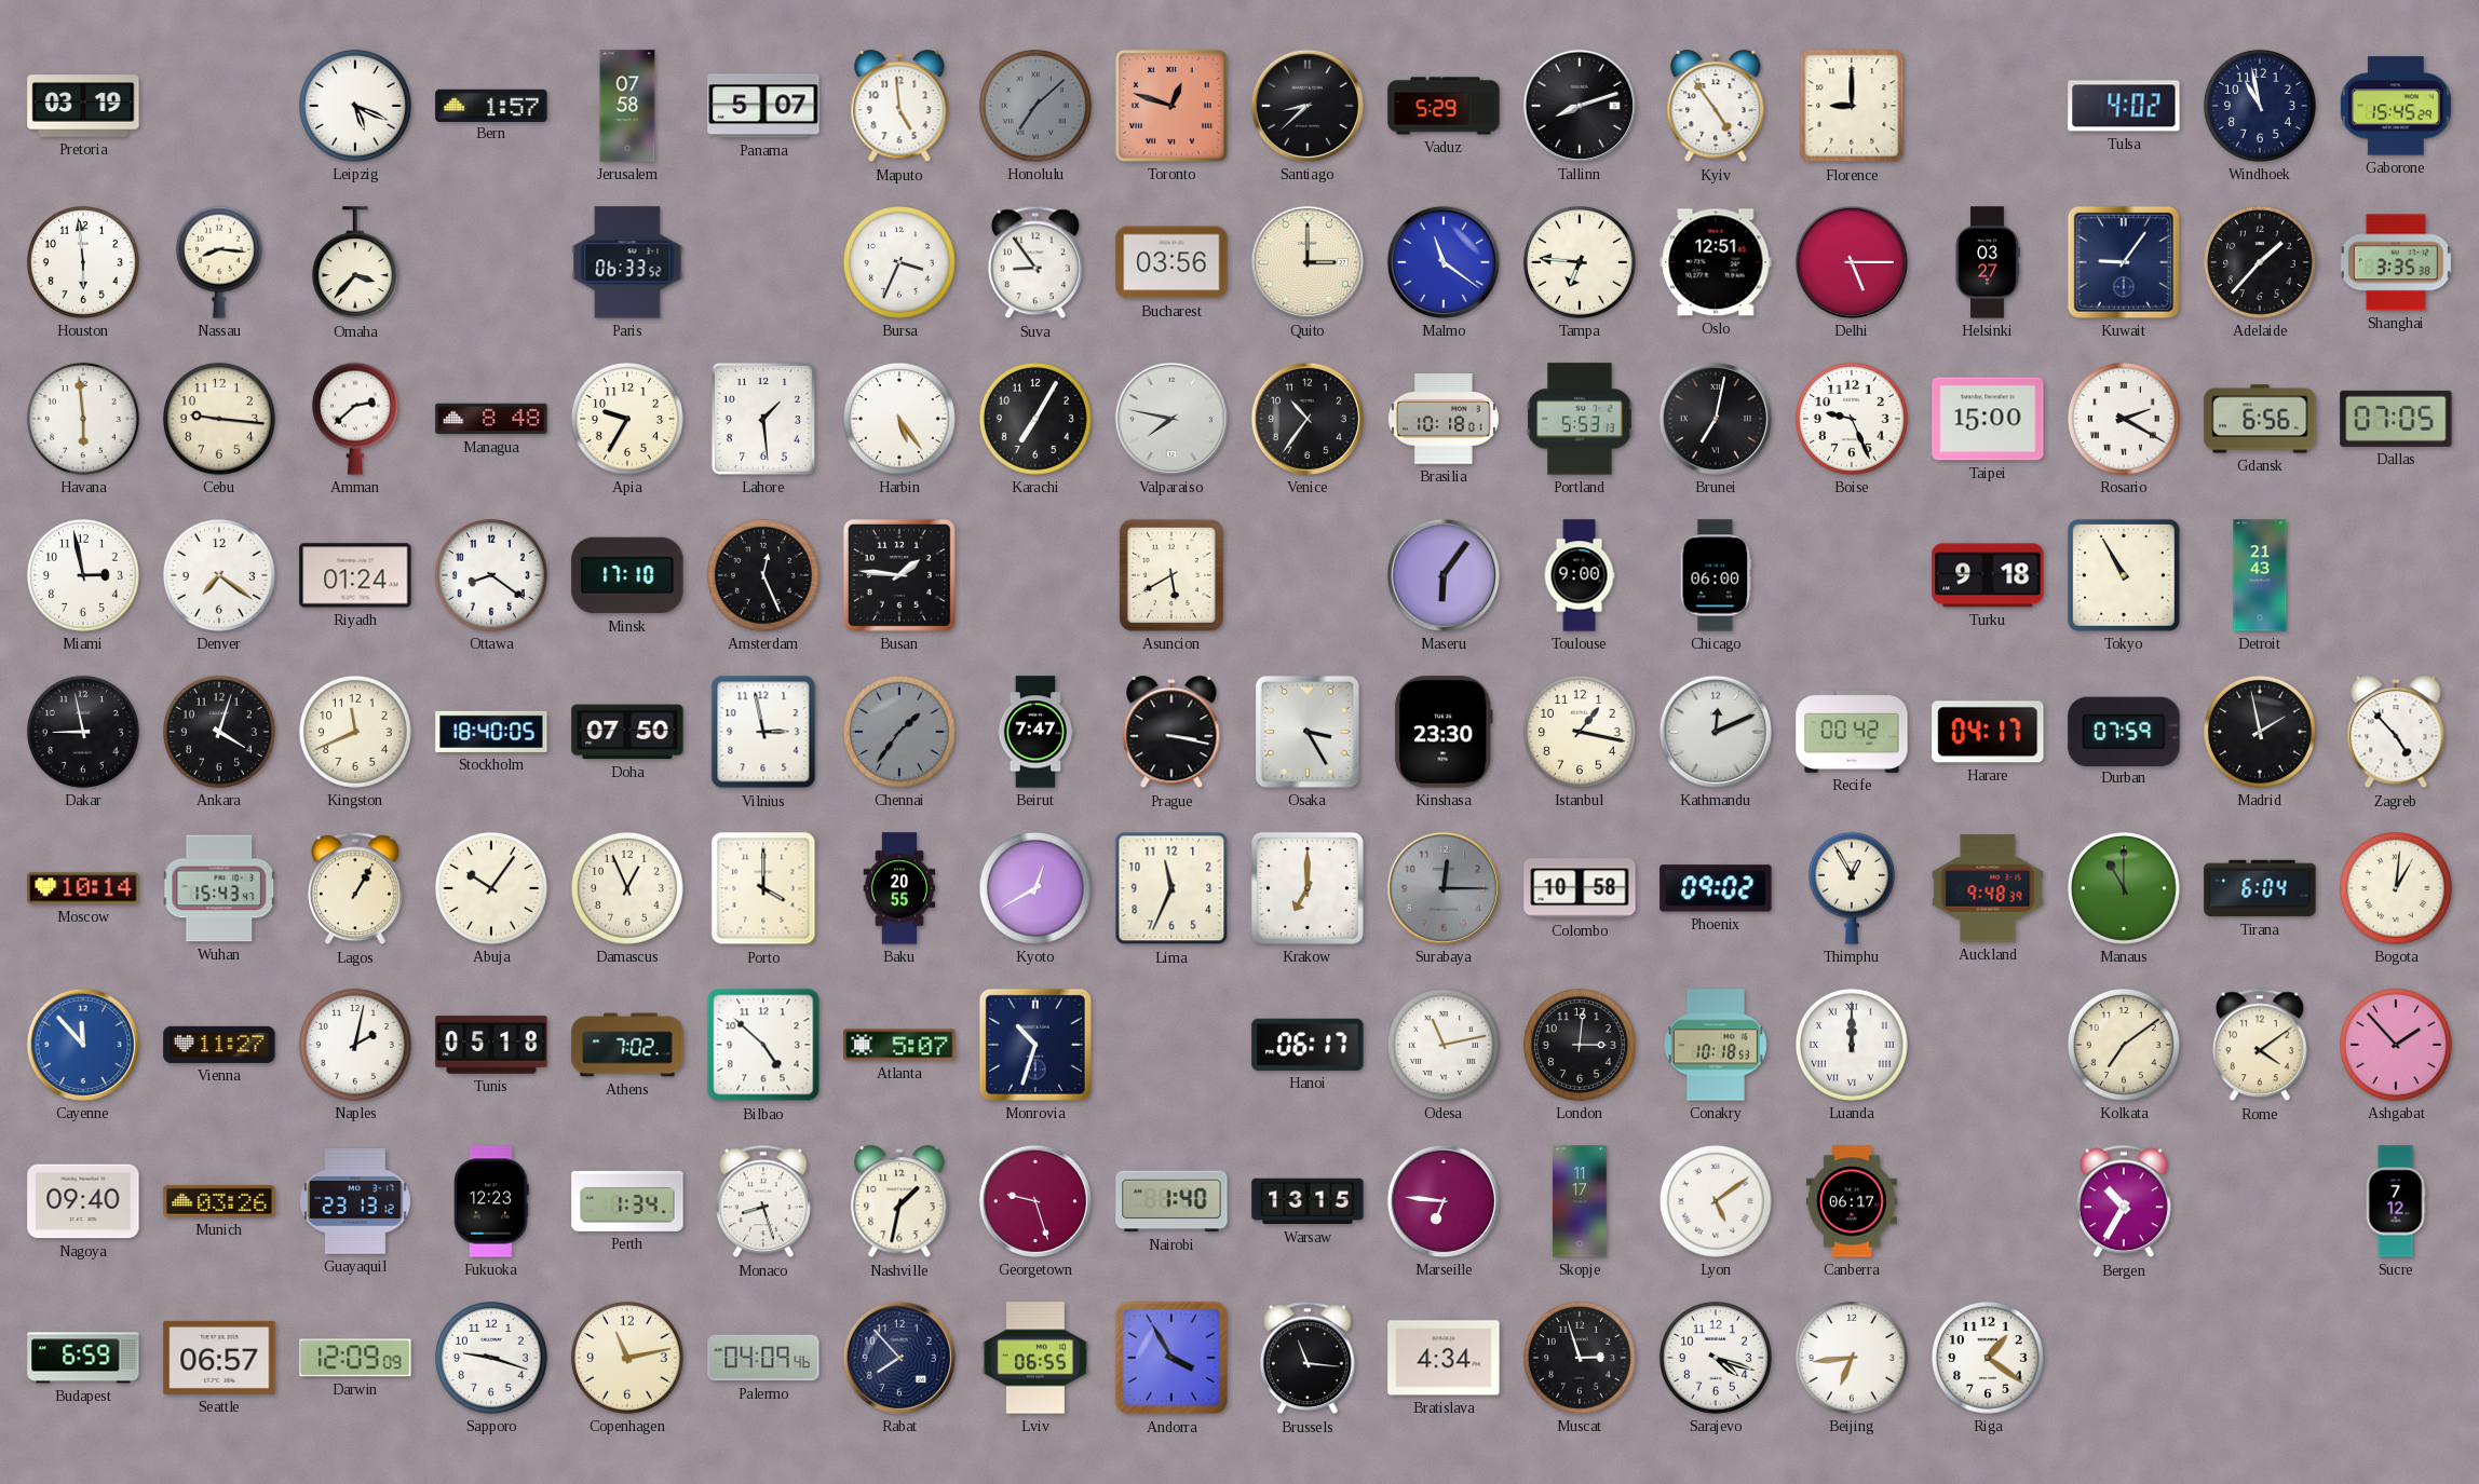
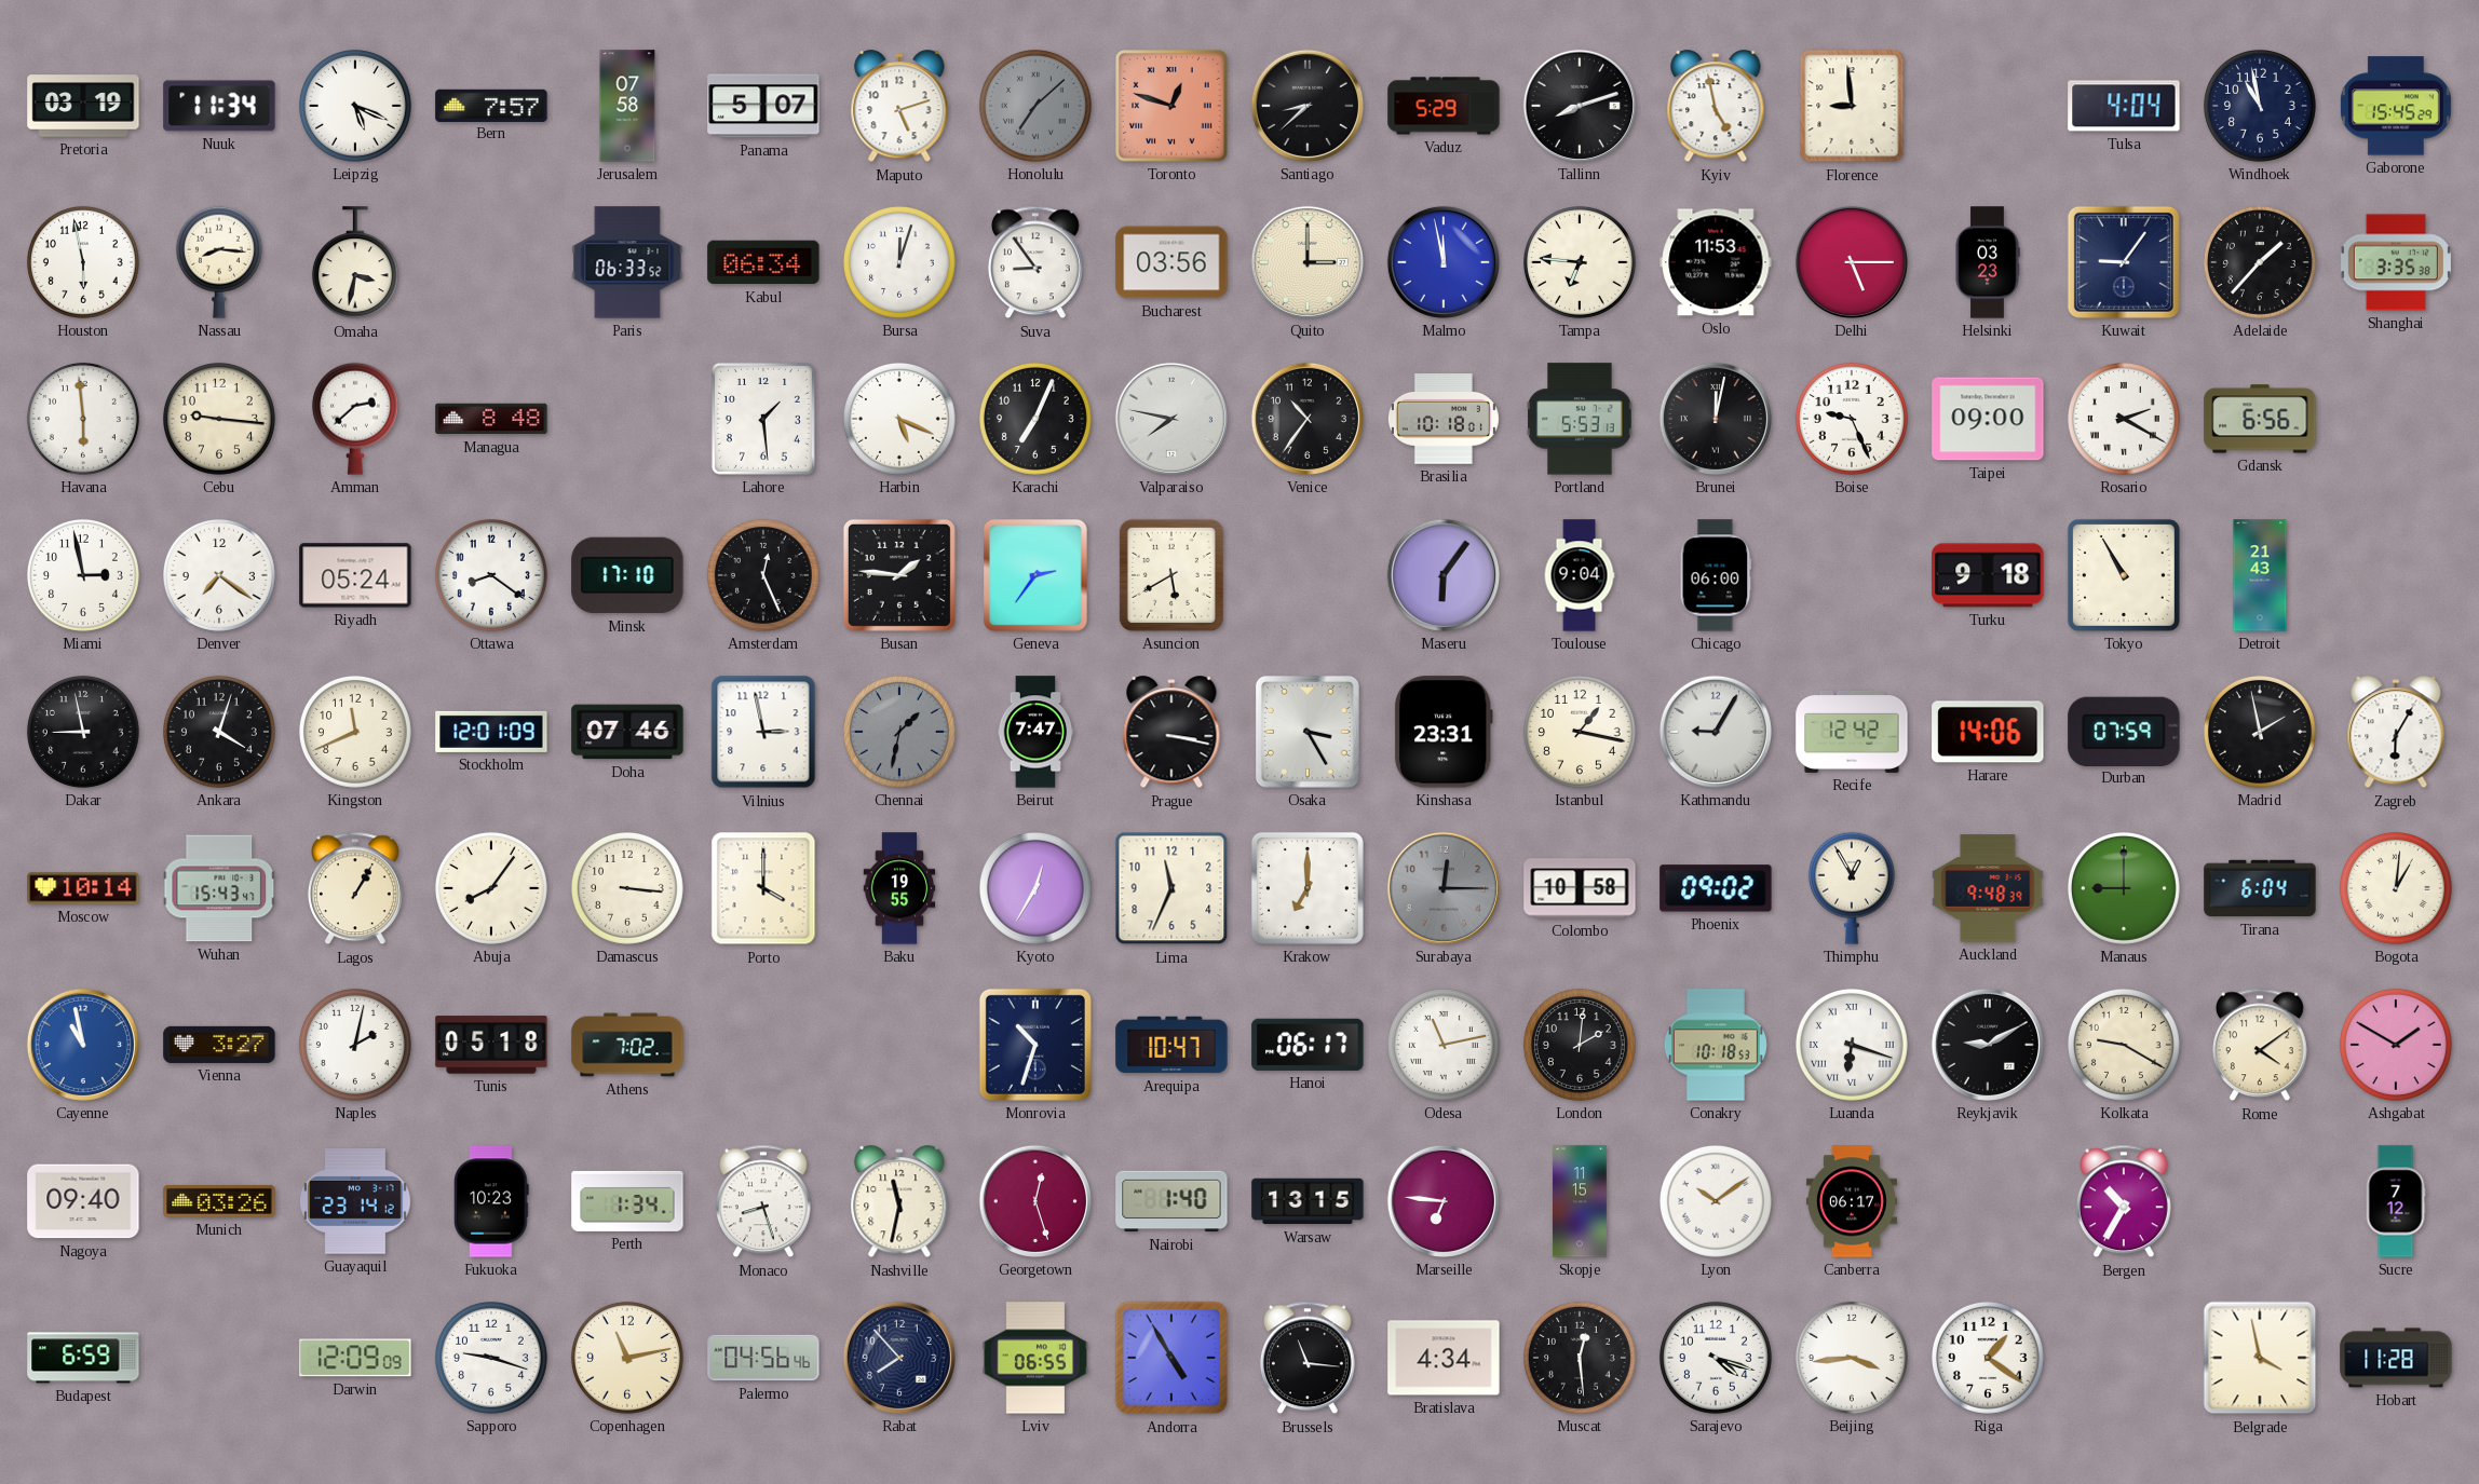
Nuuk: none -> 11:34 (219, 106)
Bern: 1:57 -> 7:57 (491, 105)
Maputo: 4:59 -> 5:12 (899, 107)
Kyiv: 4:54 -> 4:58 (1716, 107)
Florence: 9:00 -> 8:59 (1852, 106)
Tulsa: 4:02 -> 4:04 (2124, 106)
Houston: 5:59 -> 5:58 (83, 262)
Omaha: 3:37 -> 3:32 (355, 263)
Kabul: none -> 06:34 (763, 262)
Bursa: 3:34 -> 12:03 (899, 262)
Malmo: 11:21 -> 11:58 (1444, 262)
Oslo: 12:51 -> 11:53 (1716, 262)
Helsinki: 03:27 -> 03:23 (1988, 262)
Apia: 9:35 -> none (627, 419)
Harbin: 5:24 -> 5:19 (899, 419)
Karachi: 7:05 -> 7:04 (1035, 419)
Brunei: 7:02 -> 12:02 (1716, 419)
Taipei: 15:00 -> 09:00 (1988, 419)
Dallas: 07:05 -> none (2396, 419)
Riyadh: 01:24 -> 05:24 (355, 575)
Geneva: none -> 2:36 (1035, 575)
Toulouse: 9:00 -> 9:04 (1580, 575)
Stockholm: 18:40 -> 12:01 (491, 732)
Doha: 07:50 -> 07:46 (627, 732)
Chennai: 1:36 -> 1:32 (899, 732)
Kinshasa: 23:30 -> 23:31 (1444, 732)
Kathmandu: 12:11 -> 9:05 (1716, 732)
Recife: 00:42 -> 12:42 (1852, 732)
Harare: 04:17 -> 14:06 (1988, 732)
Zagreb: 4:53 -> 6:05 (2396, 733)
Abuja: 10:06 -> 8:06 (491, 888)
Damascus: 12:56 -> 3:16 (627, 888)
Baku: 20:55 -> 19:55 (899, 888)
Kyoto: 12:40 -> 12:35 (1035, 888)
Manaus: 11:00 -> 9:00 (2124, 888)
Cayenne: 11:53 -> 10:58 (83, 1045)
Vienna: 11:27 -> 3:27 (219, 1045)
Bilbao: 4:52 -> none (763, 1045)
Atlanta: 5:07 -> none (899, 1045)
Arequipa: none -> 10:47 (1171, 1045)
London: 3:01 -> 2:01 (1580, 1045)
Luanda: 12:00 -> 6:18 (1852, 1045)
Reykjavik: none -> 9:10 (1988, 1045)
Kolkata: 7:09 -> 9:20 (2124, 1045)
Ashgabat: 1:53 -> 1:50 (2396, 1045)
Guayaquil: 23:13 -> 23:14 (355, 1201)
Fukuoka: 12:23 -> 10:23 (491, 1201)
Nashville: 1:32 -> 11:32 (899, 1202)
Georgetown: 9:27 -> 12:27 (1035, 1201)
Skopje: 11:17 -> 11:15 (1580, 1201)
Lyon: 5:09 -> 10:09 (1716, 1201)
Seattle: 06:57 -> none (219, 1358)
Palermo: 04:09 -> 04:56 (763, 1358)
Andorra: 3:55 -> 4:55 (1171, 1358)
Muscat: 2:57 -> 12:29 (1580, 1358)
Beijing: 6:44 -> 3:44 (1852, 1358)
Belgrade: none -> 3:58 (2260, 1358)
Hobart: none -> 11:28 (2396, 1358)
